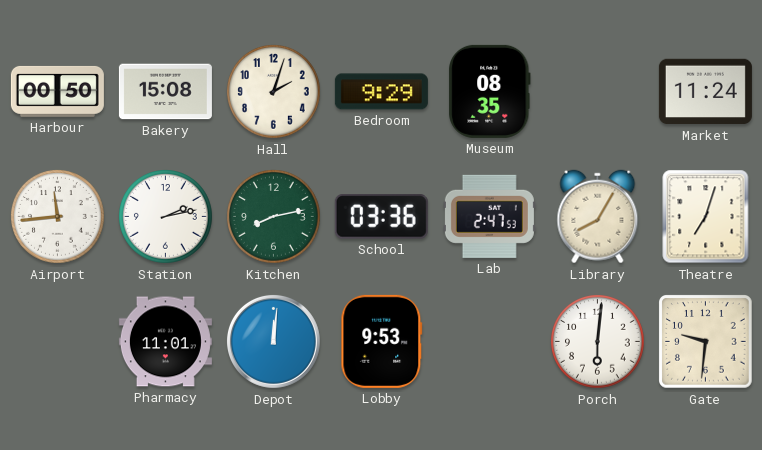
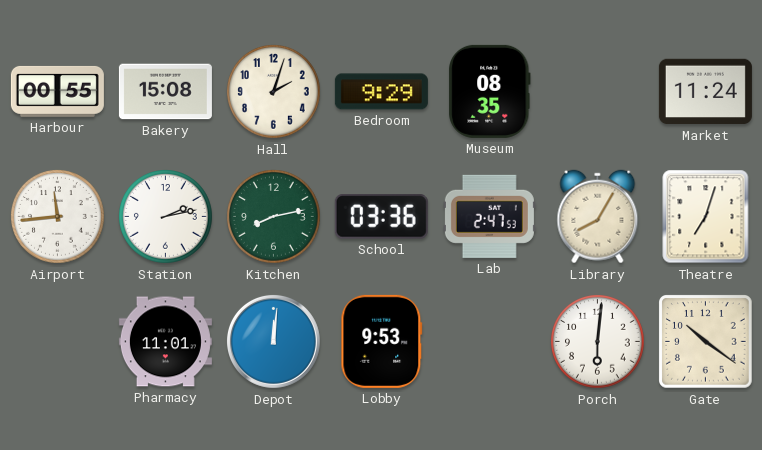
Harbour: 00:50 -> 00:55 (57, 91)
Gate: 9:31 -> 10:21 (706, 342)
